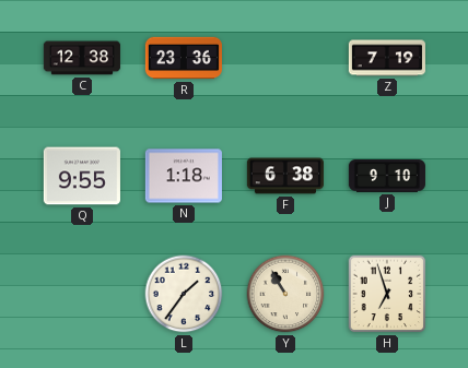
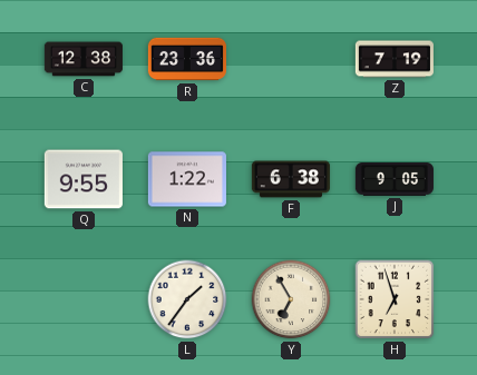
N: 1:18 -> 1:22 (187, 179)
J: 9:10 -> 9:05 (395, 180)
Y: 10:55 -> 6:55 (291, 299)
